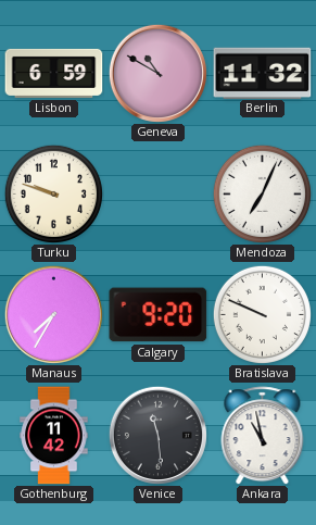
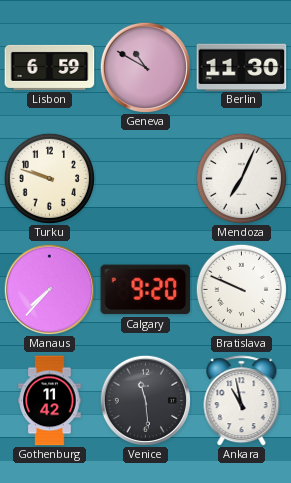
Berlin: 11:32 -> 11:30 (242, 67)
Manaus: 7:35 -> 7:37 (49, 289)
